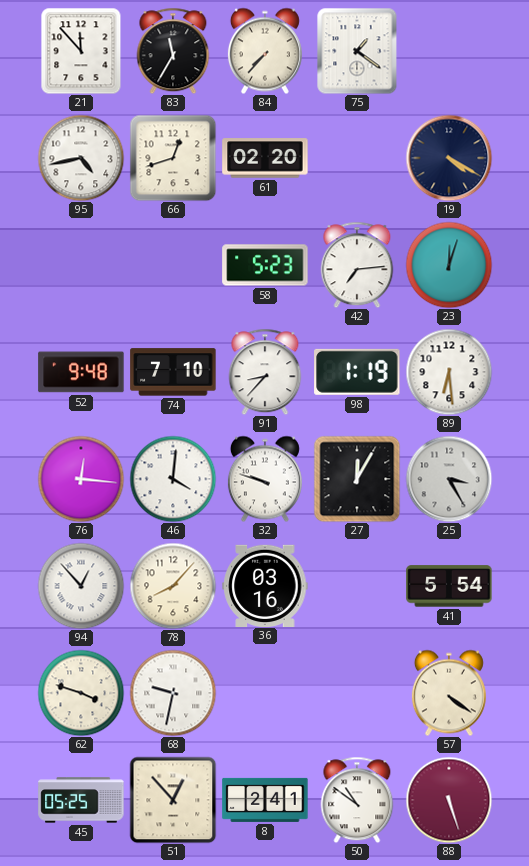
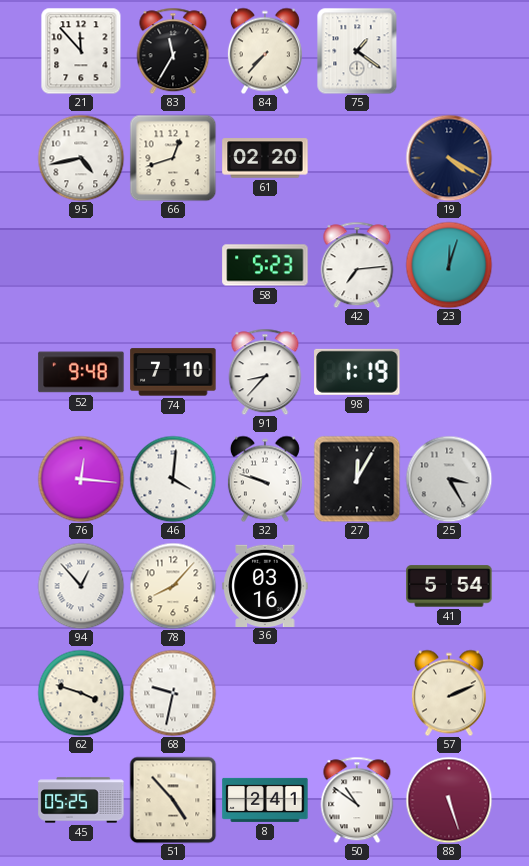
89: 6:29 -> none (449, 372)
57: 4:21 -> 2:11 (449, 693)
51: 12:53 -> 4:53 (173, 800)
